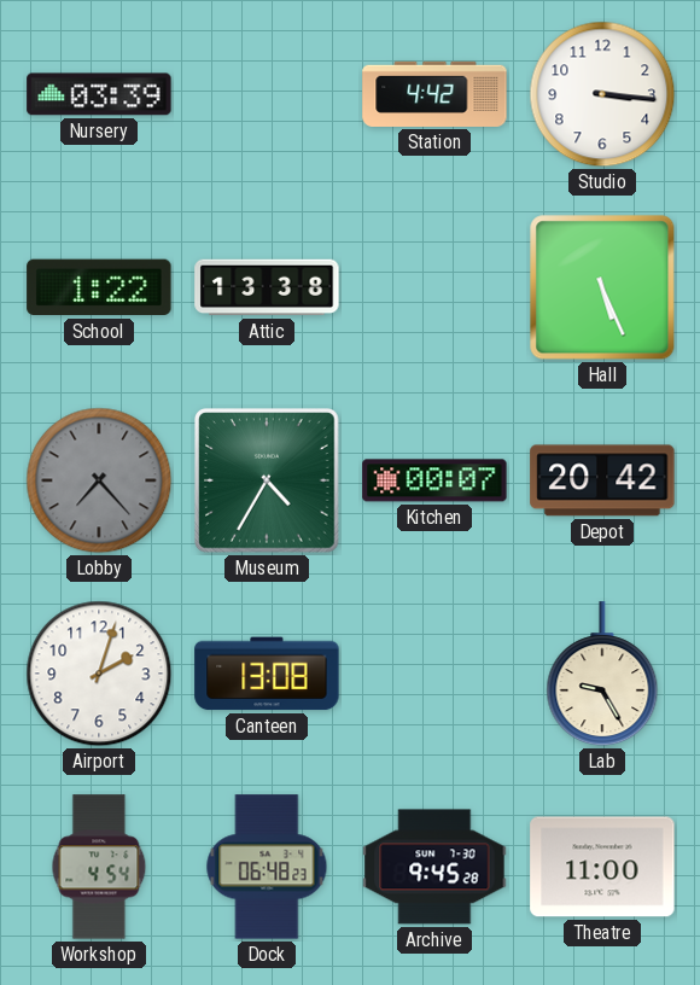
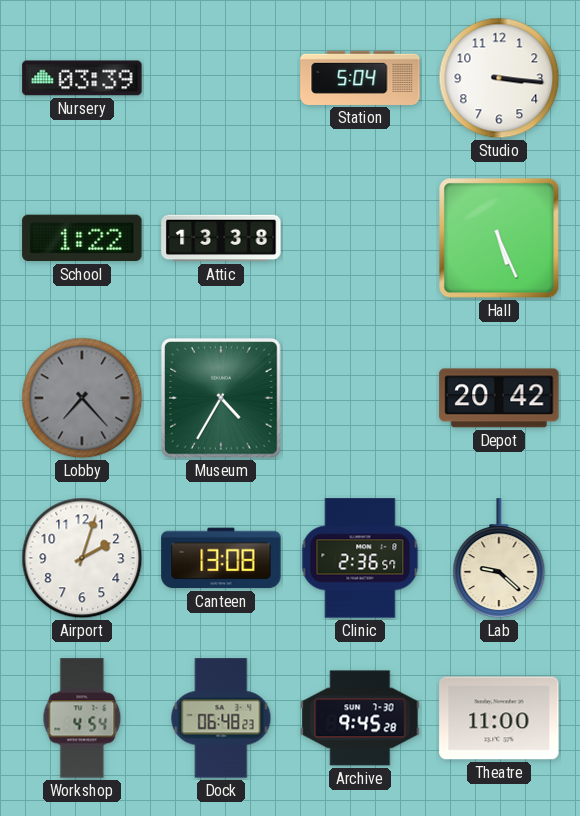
Station: 4:42 -> 5:04 (360, 78)
Kitchen: 00:07 -> none (434, 480)
Clinic: none -> 2:36 (360, 558)
Lab: 9:25 -> 9:22 (499, 559)
